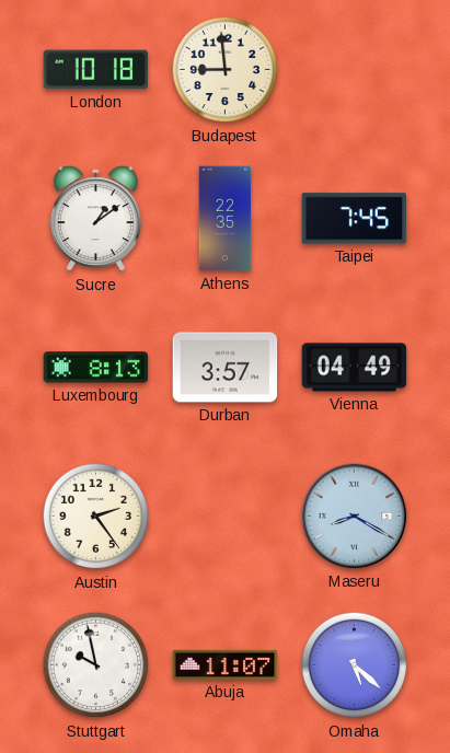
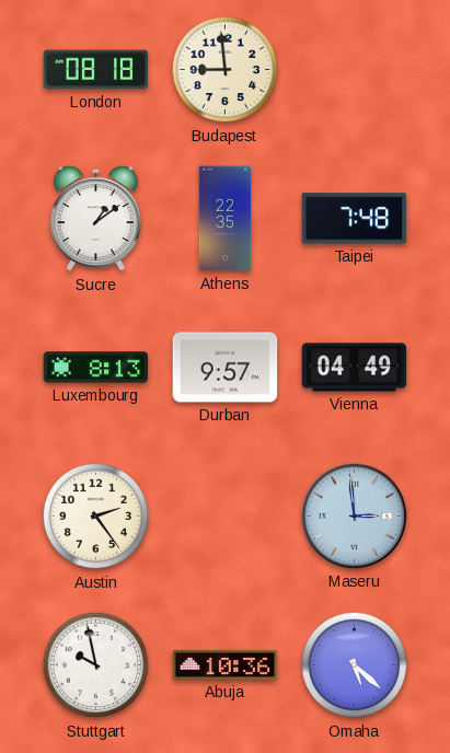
London: 10:18 -> 08:18 (96, 70)
Taipei: 7:45 -> 7:48 (355, 219)
Durban: 3:57 -> 9:57 (226, 368)
Maseru: 8:20 -> 2:59 (355, 517)
Abuja: 11:07 -> 10:36 (226, 664)
